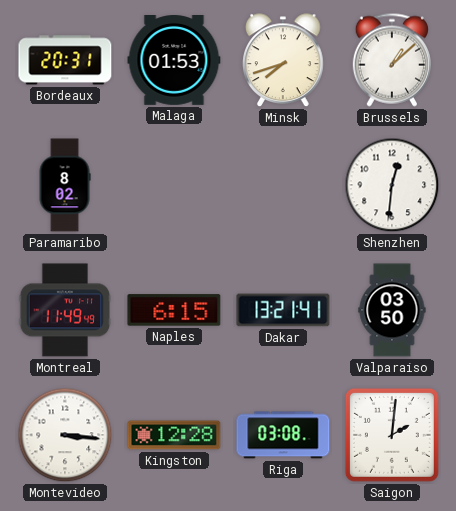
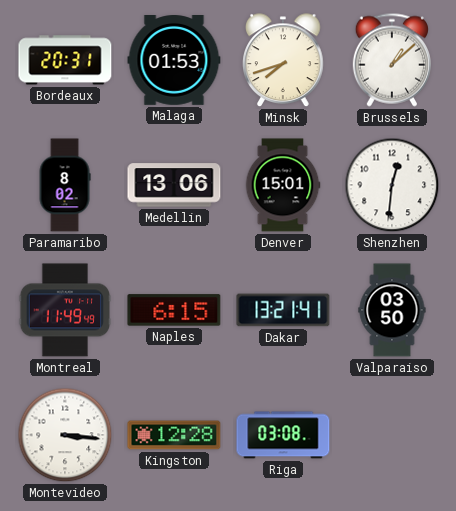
Medellin: none -> 13:06 (174, 185)
Denver: none -> 15:01 (283, 185)
Saigon: 2:01 -> none (392, 435)
